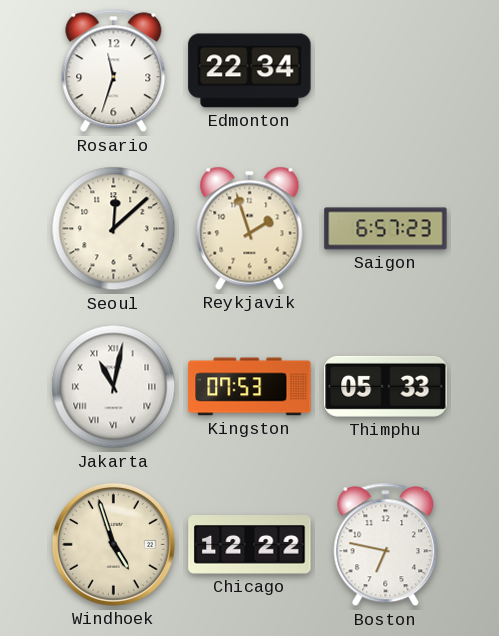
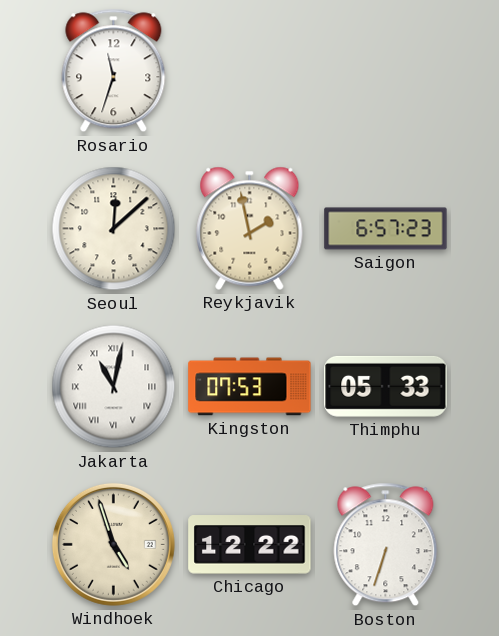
Edmonton: 22:34 -> none (250, 71)
Reykjavik: 1:57 -> 1:58 (250, 228)
Boston: 6:47 -> 6:33 (386, 545)
